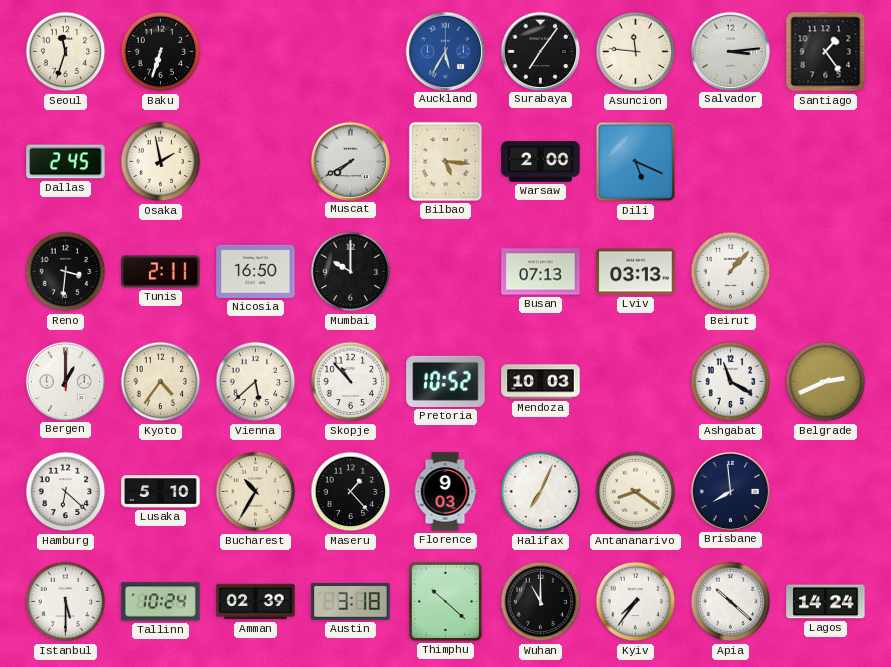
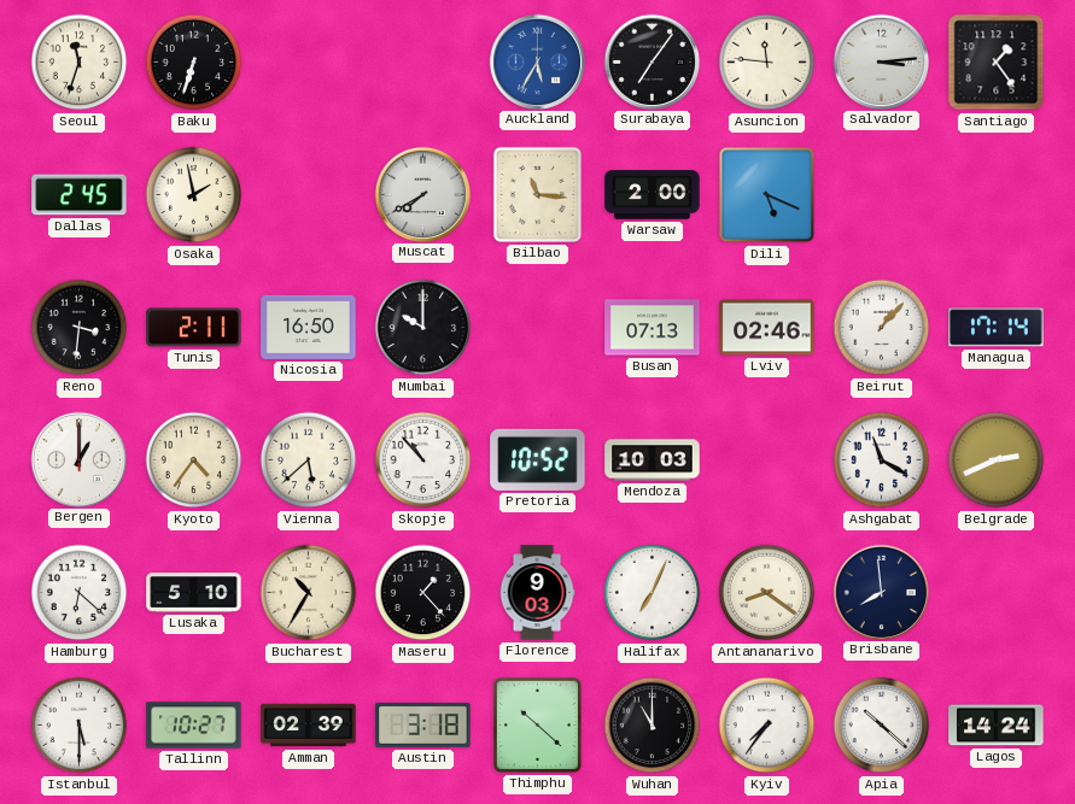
Bilbao: 5:16 -> 11:16 (537, 194)
Lviv: 03:13 -> 02:46 (767, 328)
Managua: none -> 17:14 (997, 328)
Tallinn: 10:24 -> 10:27 (194, 726)
